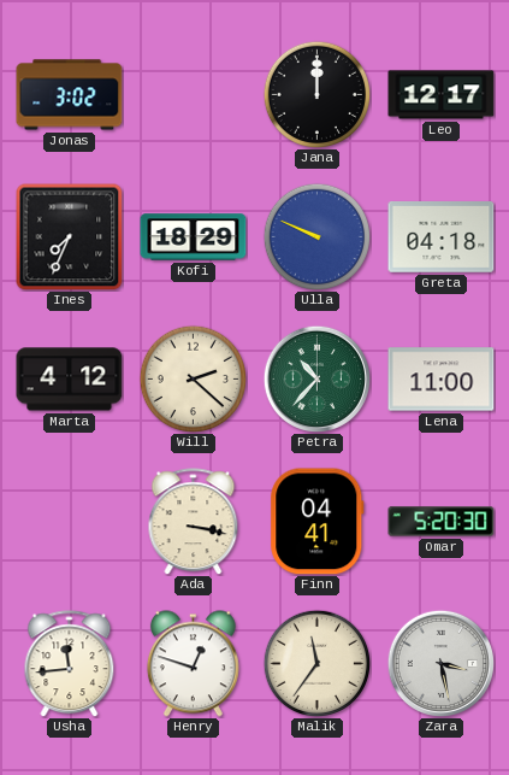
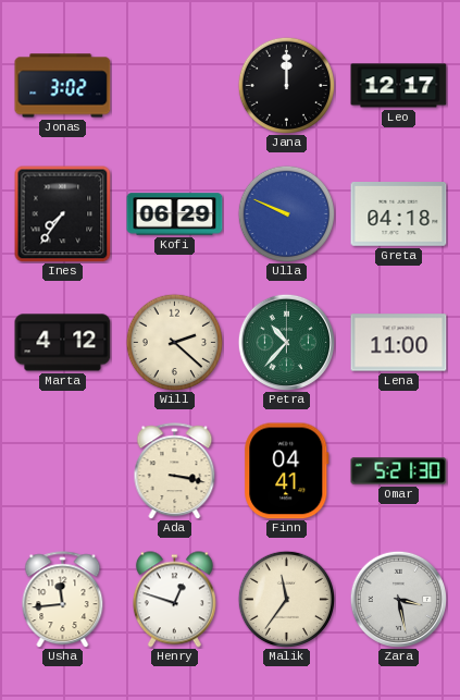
Ines: 7:34 -> 7:36 (62, 213)
Kofi: 18:29 -> 06:29 (175, 214)
Omar: 5:20 -> 5:21 (399, 471)
